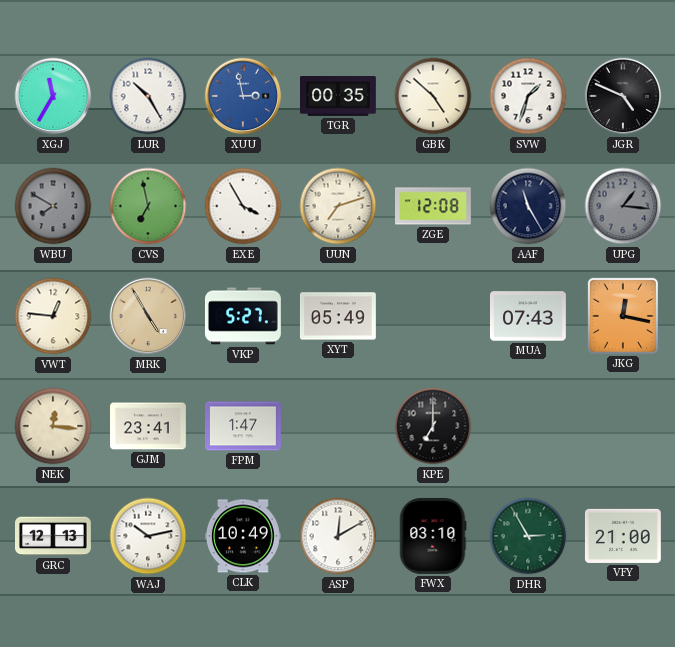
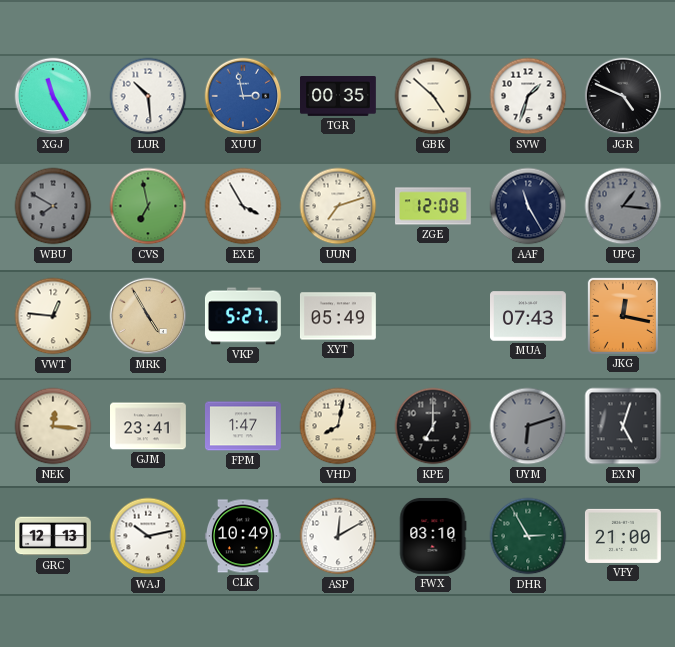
XGJ: 11:35 -> 11:25 (53, 96)
LUR: 10:25 -> 10:29 (148, 96)
VHD: none -> 8:02 (338, 426)
UYM: none -> 6:12 (528, 426)
EXN: none -> 5:03 (623, 426)
